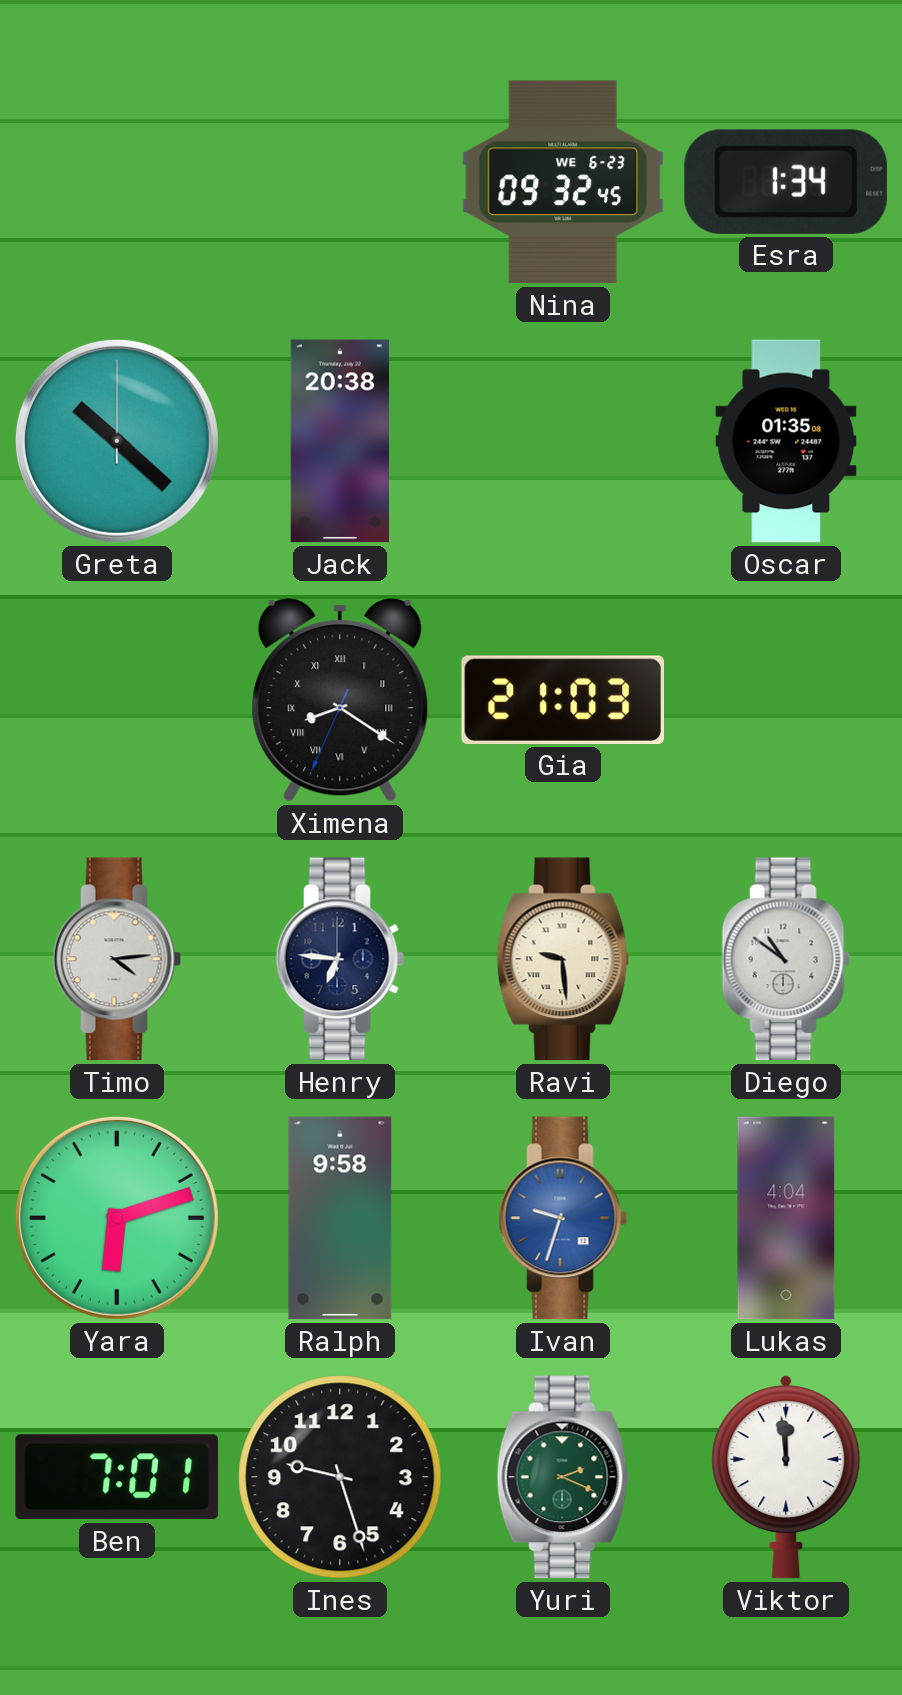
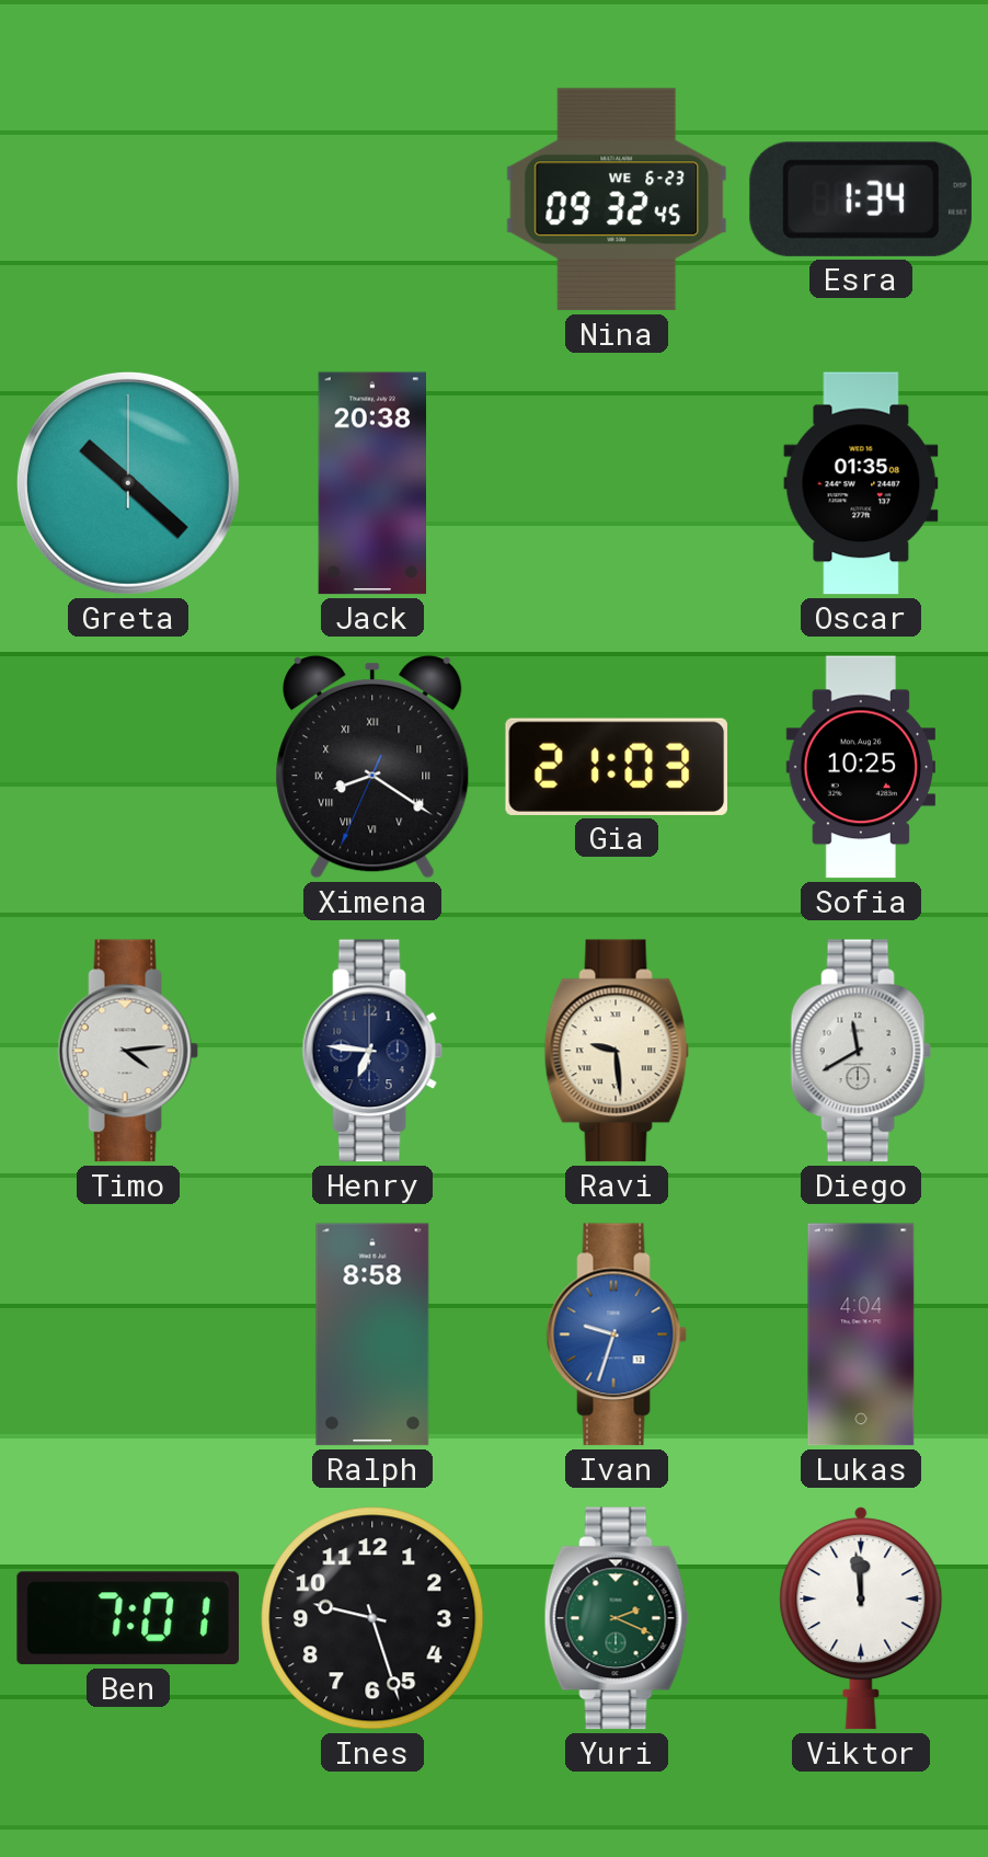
Sofia: none -> 10:25 (860, 767)
Diego: 10:51 -> 11:40 (861, 1051)
Yara: 6:12 -> none (117, 1218)
Ralph: 9:58 -> 8:58 (372, 1334)
